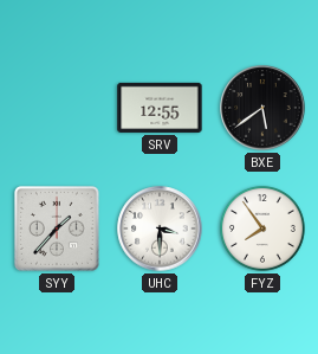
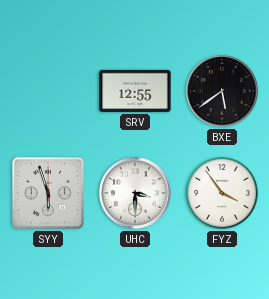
SYY: 1:37 -> 5:57 (48, 193)
FYZ: 7:54 -> 3:54 (222, 193)
